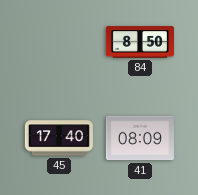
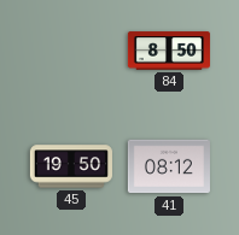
45: 17:40 -> 19:50 (71, 166)
41: 08:09 -> 08:12 (169, 166)
